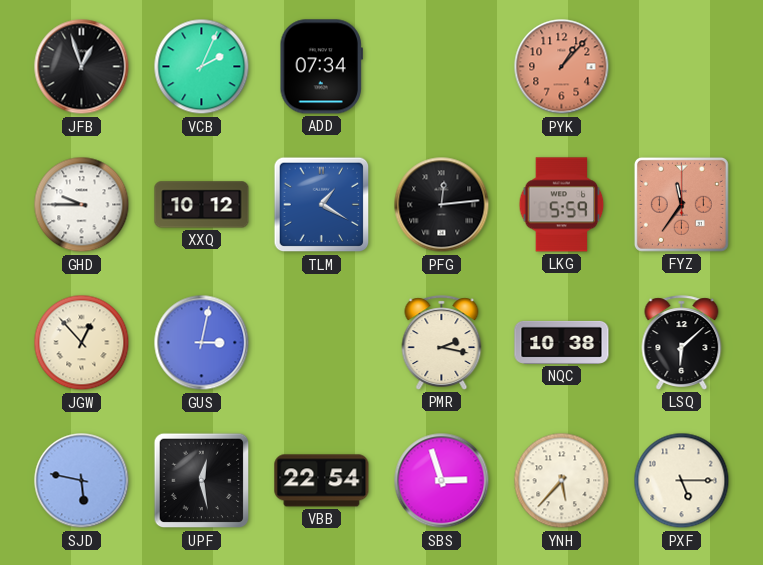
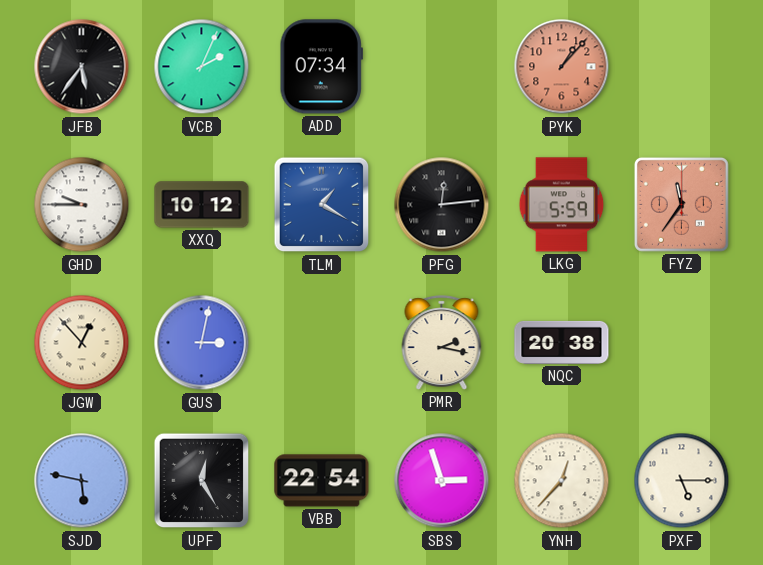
JFB: 12:57 -> 5:36 (82, 67)
NQC: 10:38 -> 20:38 (562, 342)
LSQ: 6:08 -> none (682, 343)
UPF: 12:28 -> 12:25 (202, 481)
YNH: 5:37 -> 12:37 (562, 481)
